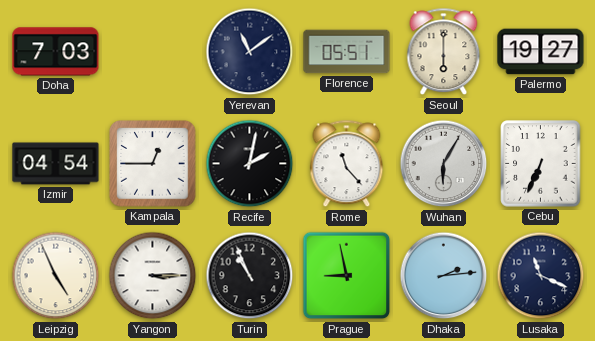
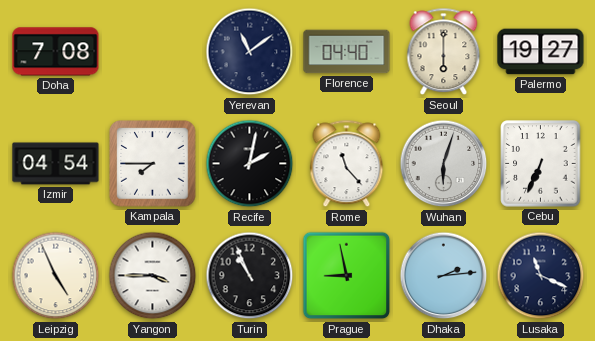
Doha: 7:03 -> 7:08 (56, 52)
Florence: 05:51 -> 04:40 (347, 52)
Kampala: 12:45 -> 7:45 (153, 164)
Wuhan: 6:05 -> 6:03 (444, 164)
Yangon: 3:15 -> 3:45 (153, 276)
